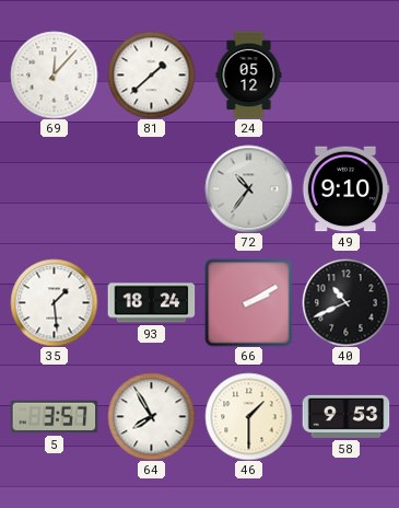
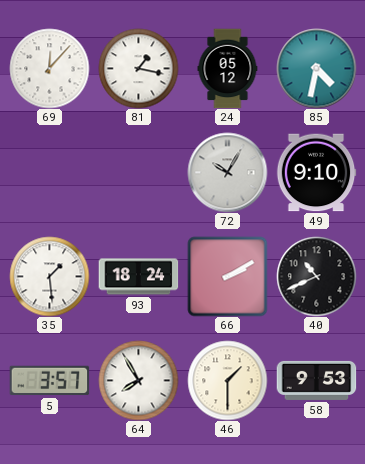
81: 1:38 -> 1:17 (138, 68)
85: none -> 4:32 (316, 68)
72: 10:36 -> 10:05 (227, 172)
